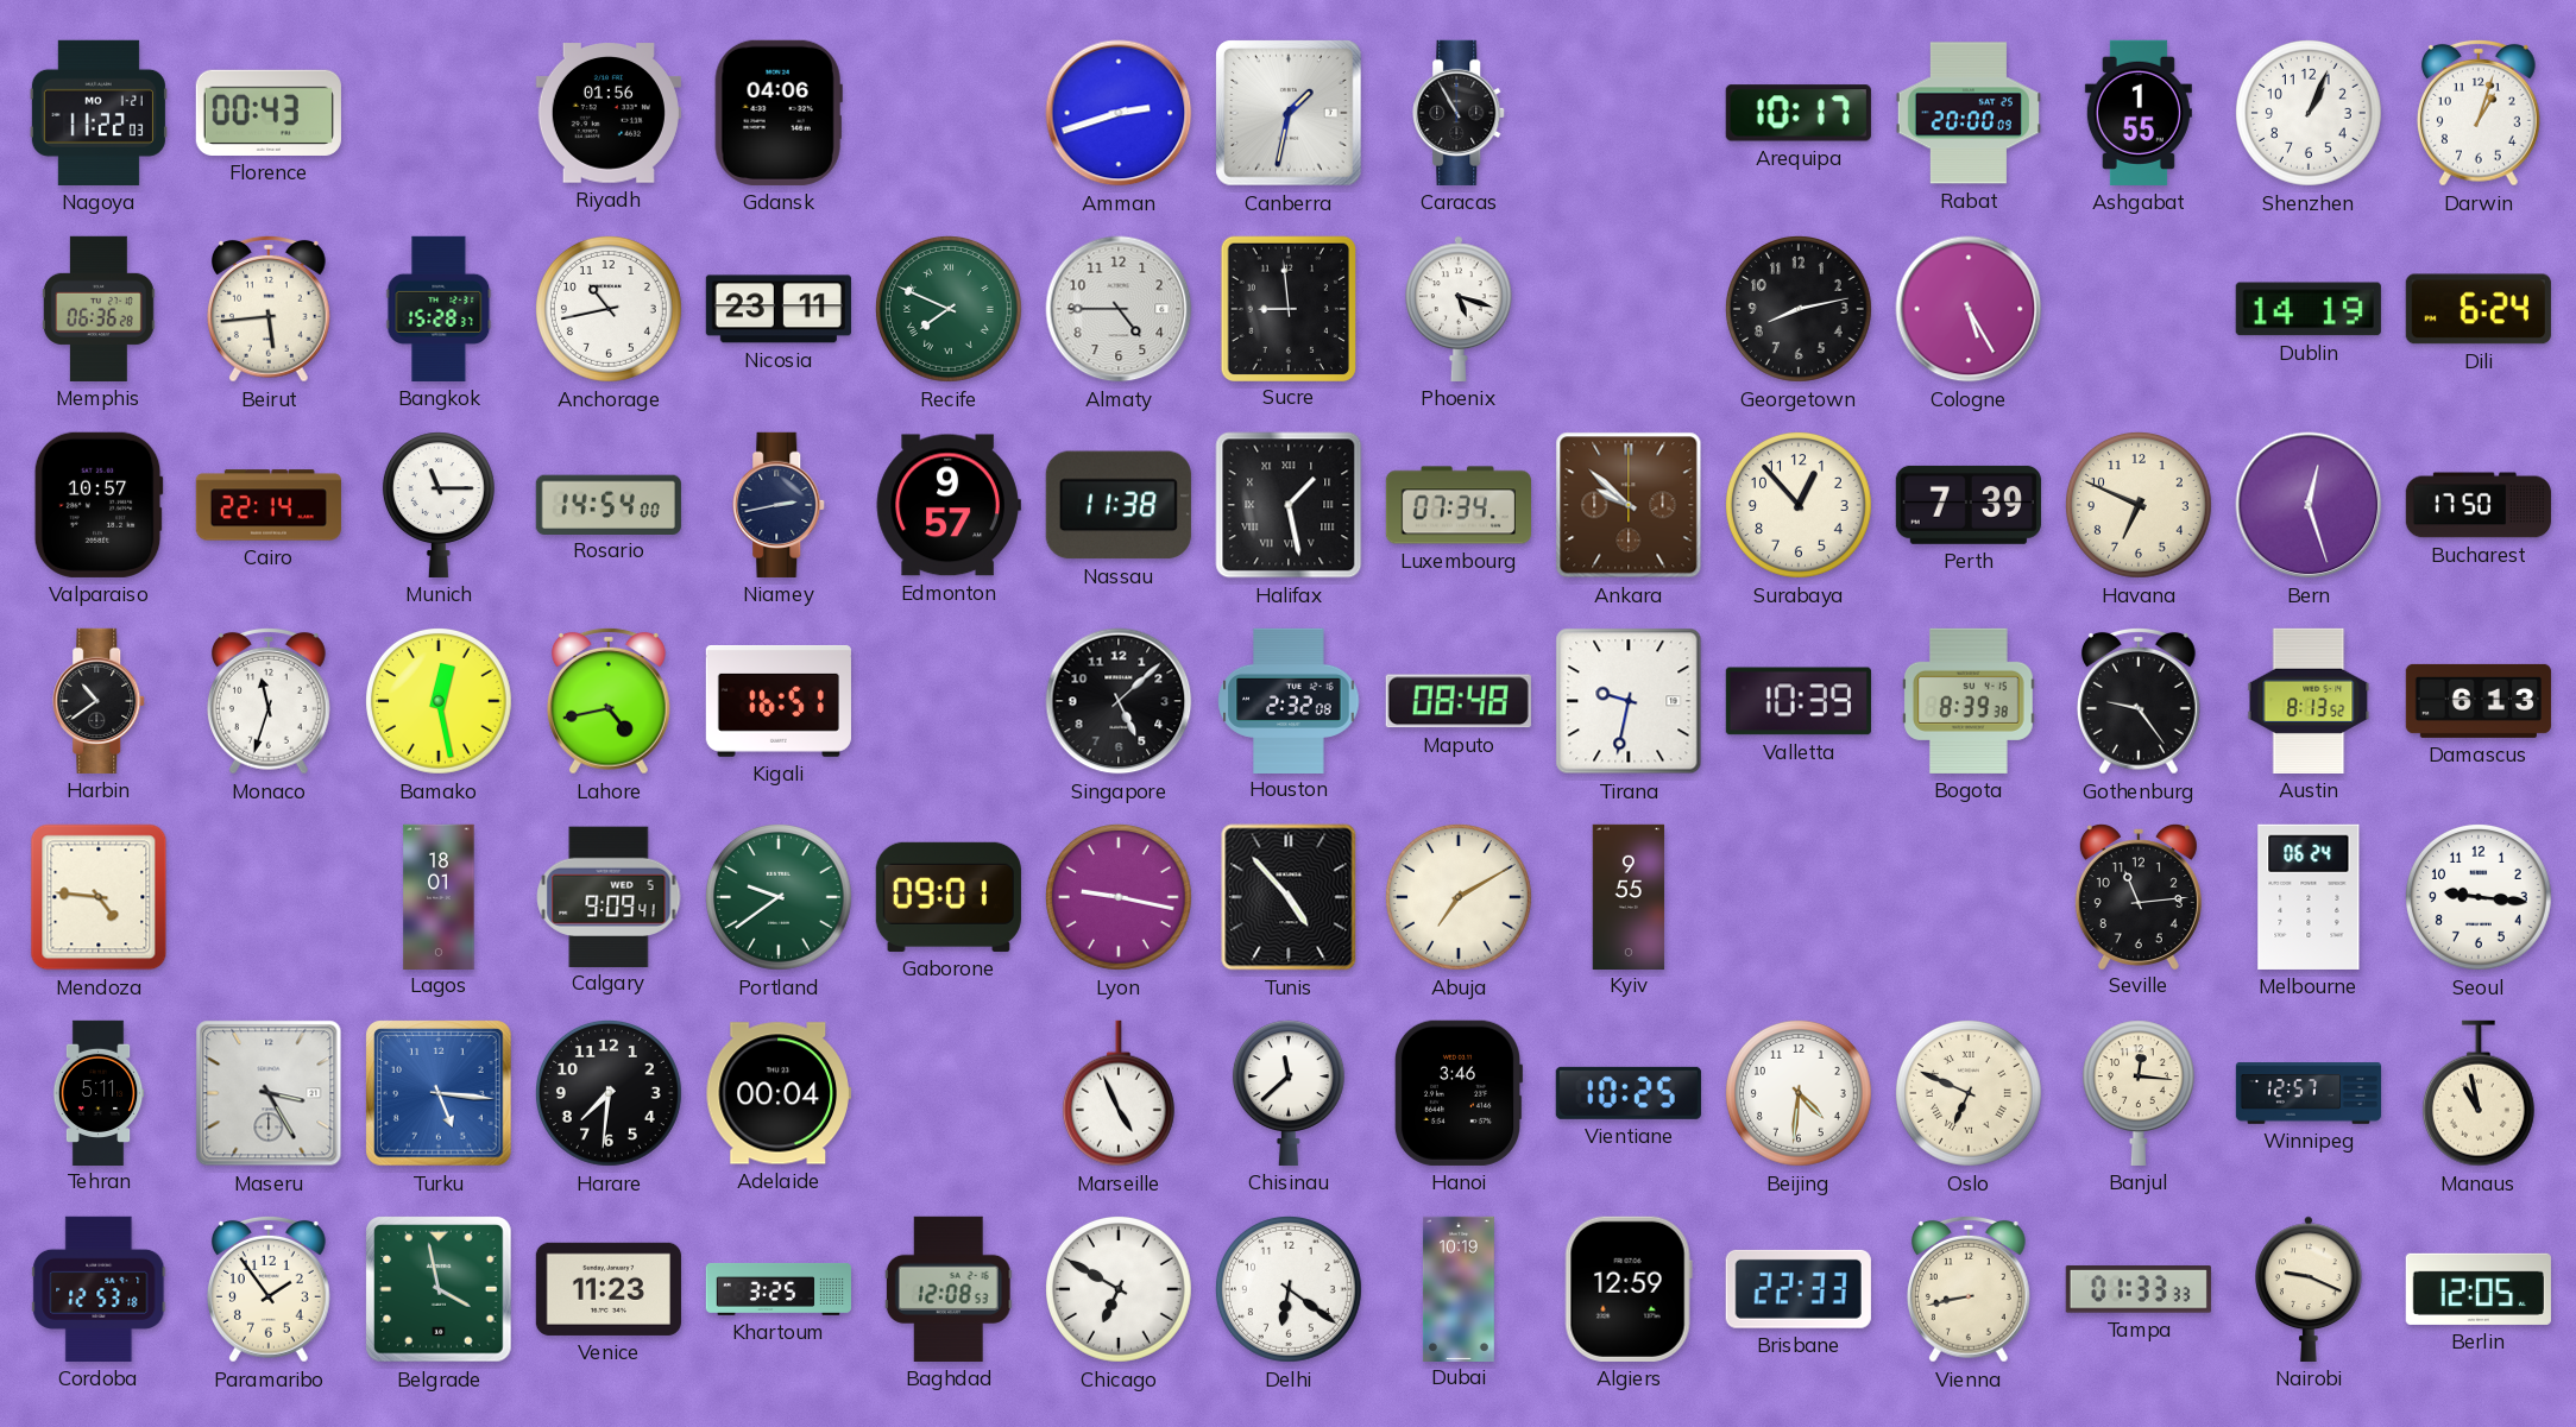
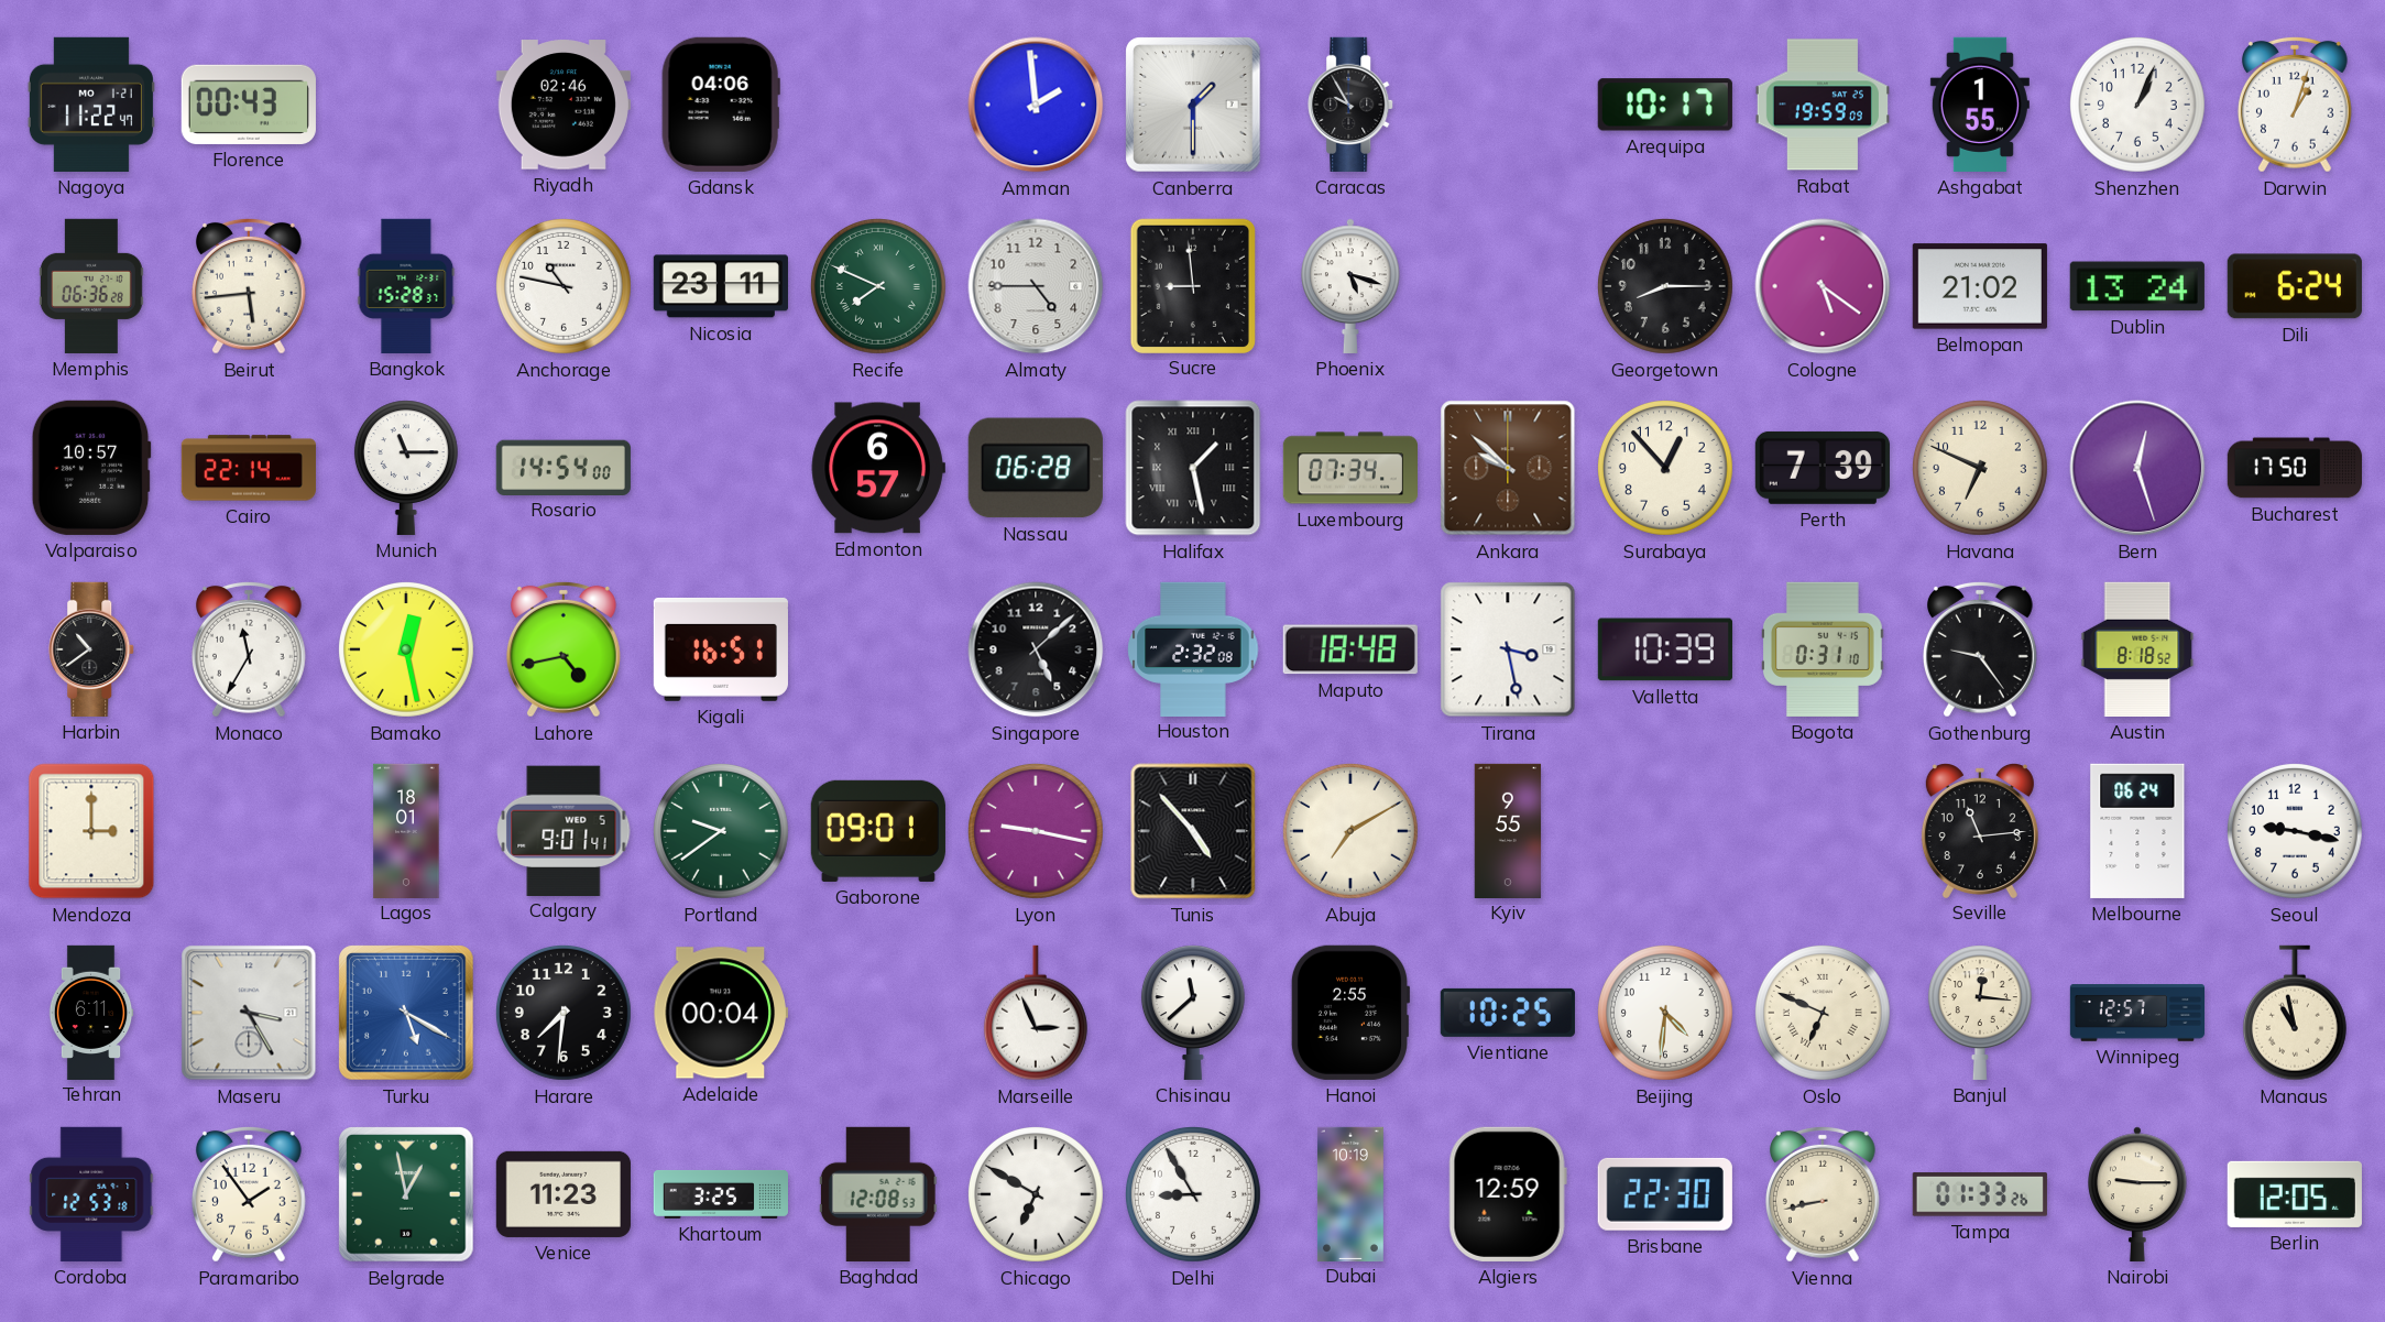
Nagoya: 11:22:03 -> 11:22:47 (91, 105)
Riyadh: 01:56 -> 02:46 (564, 105)
Amman: 2:42 -> 1:59 (1036, 105)
Canberra: 1:32 -> 1:30 (1193, 105)
Caracas: 10:55 -> 9:55 (1352, 105)
Rabat: 20:00 -> 19:59 (1823, 105)
Anchorage: 10:43 -> 10:47 (564, 286)
Georgetown: 8:13 -> 8:15 (1665, 286)
Cologne: 5:25 -> 5:21 (1823, 286)
Belmopan: none -> 21:02 (1980, 286)
Dublin: 14:19 -> 13:24 (2137, 286)
Niamey: 2:43 -> none (780, 505)
Edmonton: 9:57 -> 6:57 (878, 468)
Nassau: 11:38 -> 06:28 (1036, 468)
Monaco: 11:33 -> 11:35 (249, 649)
Maputo: 08:48 -> 18:48 (1350, 649)
Tirana: 9:32 -> 3:28 (1508, 649)
Bogota: 8:39 -> 0:31 (1824, 649)
Austin: 8:13 -> 8:18 (2137, 649)
Damascus: 6:13 -> none (2479, 701)
Mendoza: 4:46 -> 3:00 (91, 831)
Calgary: 9:09 -> 9:01 (564, 830)
Seoul: 9:16 -> 9:17 (2295, 831)
Tehran: 5:11 -> 6:11 (91, 1012)
Turku: 5:16 -> 5:20 (406, 1013)
Marseille: 4:56 -> 2:56 (1036, 1013)
Hanoi: 3:46 -> 2:55 (1350, 1013)
Belgrade: 3:58 -> 12:58 (406, 1194)
Delhi: 6:21 -> 8:55 (1193, 1194)
Brisbane: 22:33 -> 22:30 (1665, 1194)
Tampa: 01:33:33 -> 01:33:26 (1980, 1194)
Nairobi: 9:19 -> 9:15 (2138, 1194)
